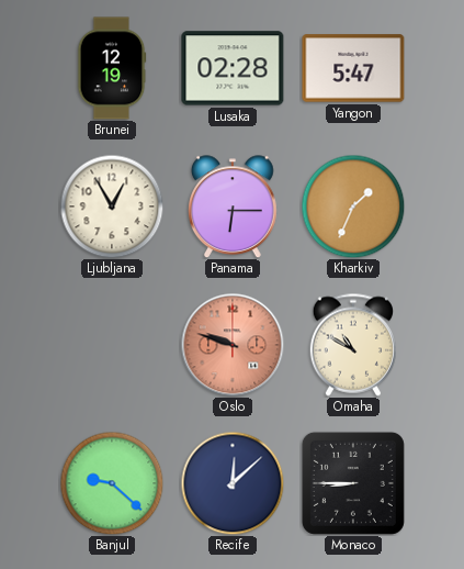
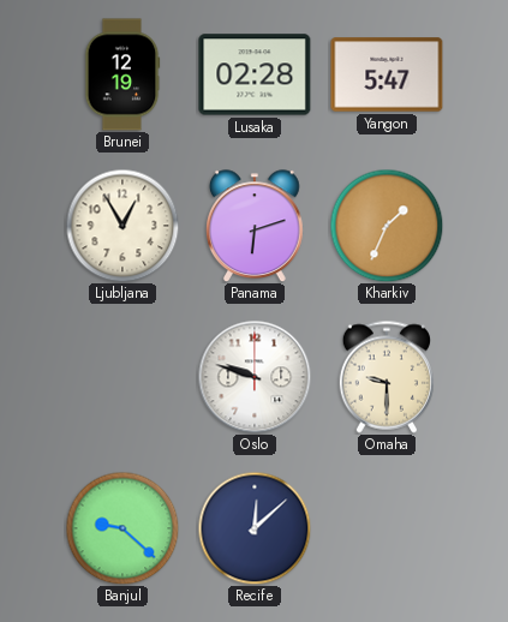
Panama: 6:15 -> 6:12 (256, 226)
Oslo dial: salmon -> white (255, 377)
Omaha: 10:50 -> 9:30 (386, 377)
Monaco: 8:45 -> none (353, 483)
